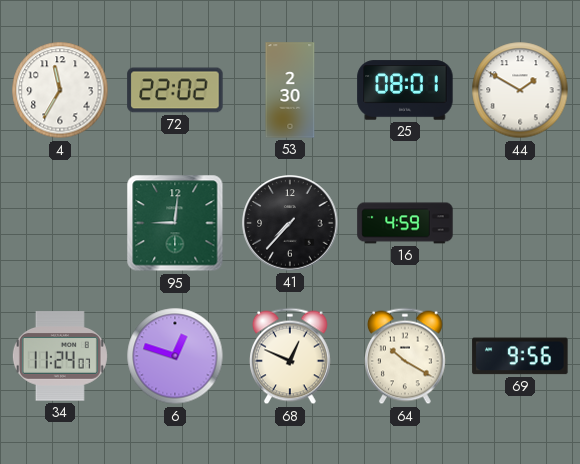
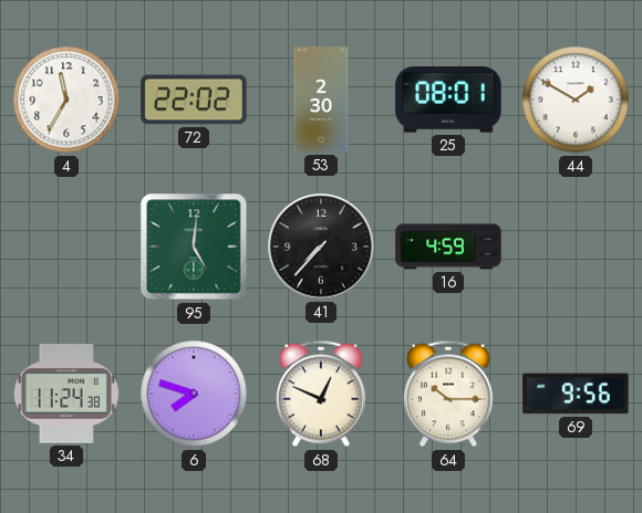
95: 9:01 -> 5:01 (194, 247)
34: 11:24:07 -> 11:24:38 (66, 394)
6: 12:48 -> 7:48 (194, 394)
64: 10:20 -> 10:15 (449, 394)
